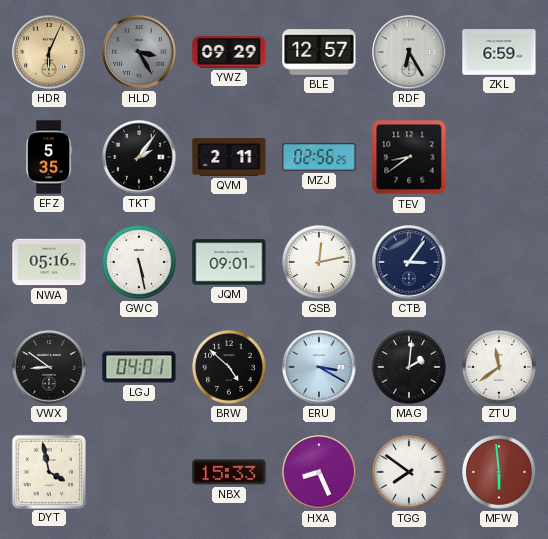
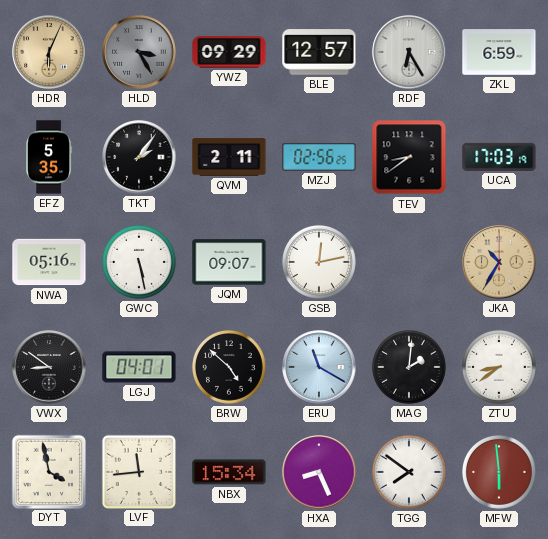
UCA: none -> 17:03 (499, 157)
JQM: 09:01 -> 09:07 (229, 262)
CTB: 3:06 -> none (409, 262)
JKA: none -> 10:35 (499, 262)
ERU: 3:20 -> 11:20 (319, 367)
ZTU: 11:39 -> 8:39 (499, 367)
LVF: none -> 11:44 (138, 471)
NBX: 15:33 -> 15:34 (229, 472)
